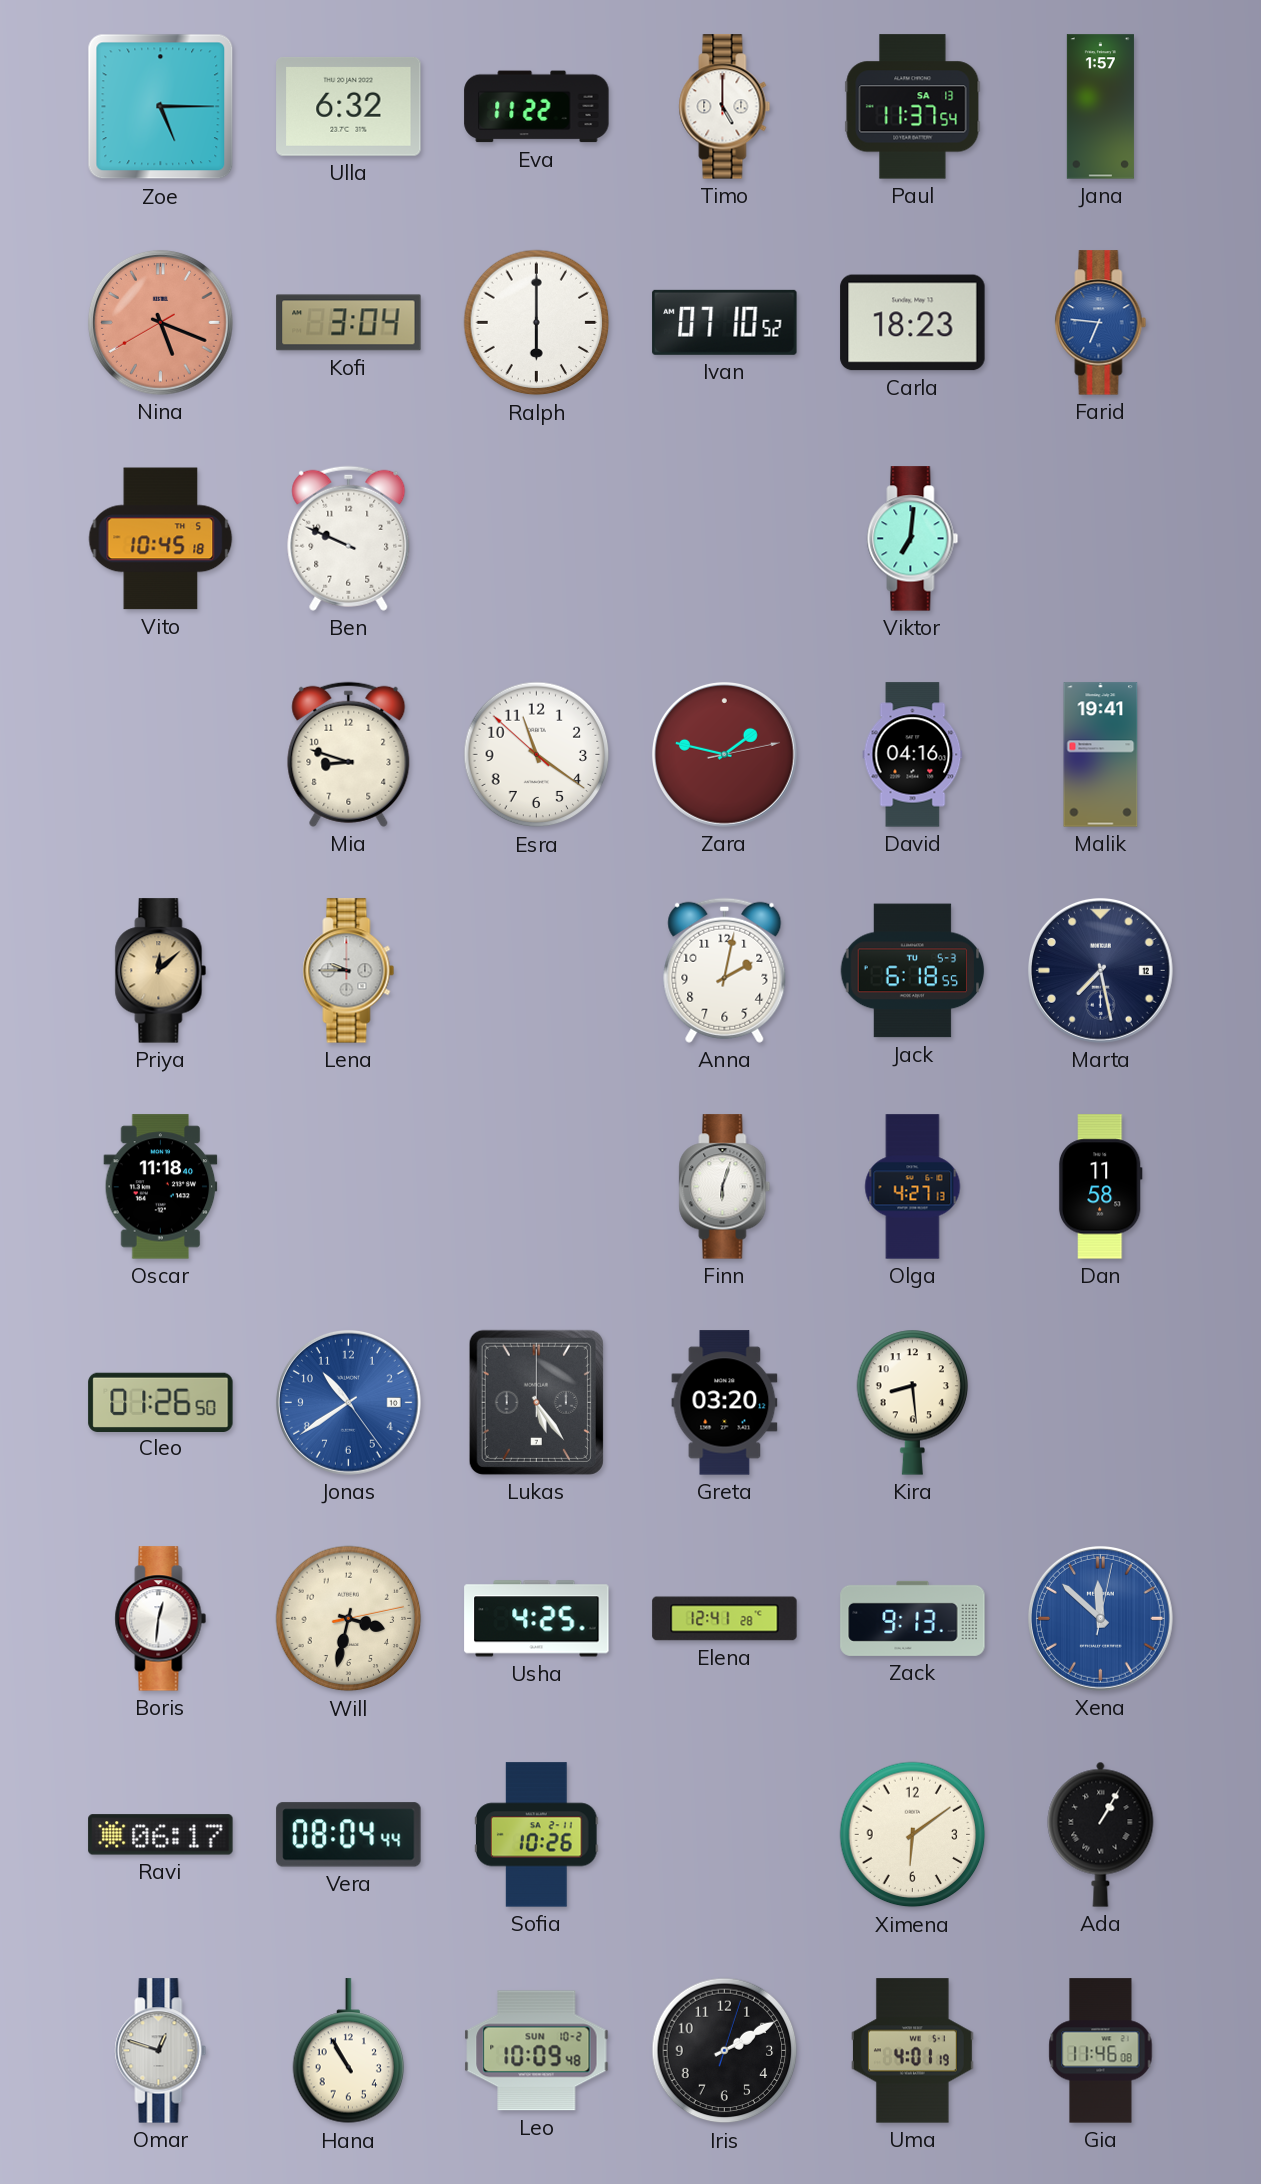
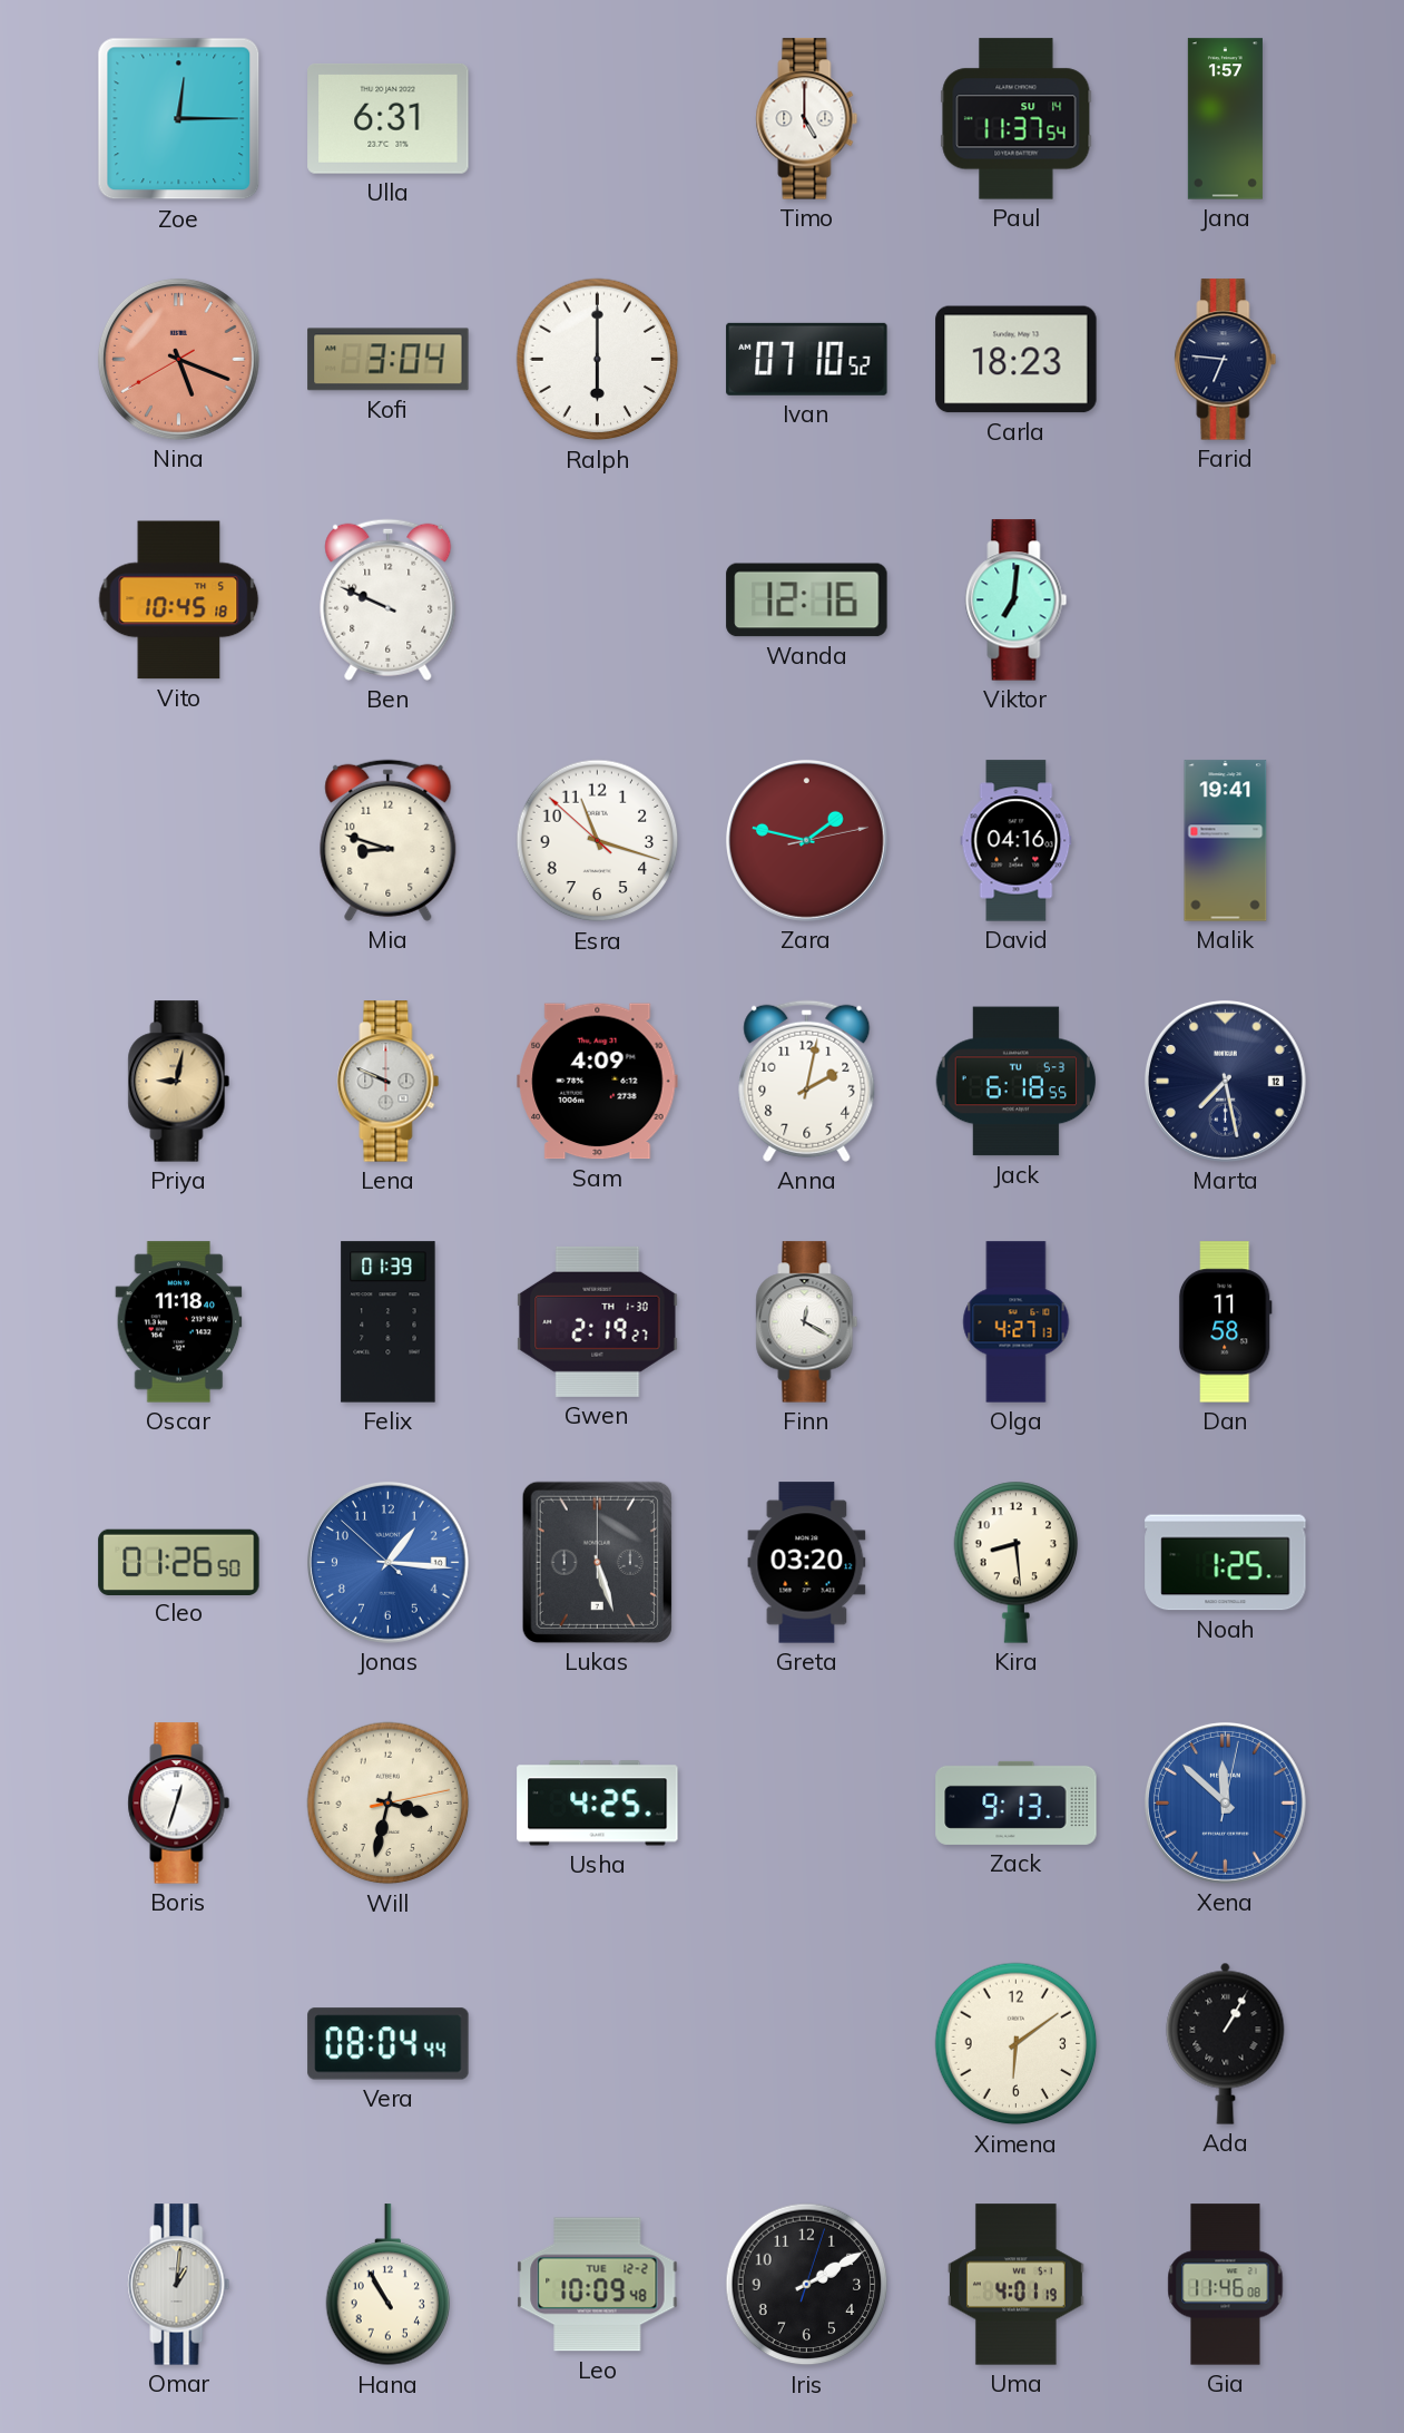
Zoe: 5:15 -> 12:15 (179, 119)
Ulla: 6:32 -> 6:31 (389, 118)
Eva: 11:22 -> none (537, 107)
Paul date: SA 13 -> SU 14 (1017, 119)
Farid dial: blue -> navy (1226, 360)
Wanda: none -> 12:16 (807, 600)
Esra: 11:20 -> 11:17 (598, 841)
Priya: 12:08 -> 9:02 (179, 1082)
Lena: 9:45 -> 9:49 (389, 1082)
Sam: none -> 4:09 (598, 1082)
Felix: none -> 01:39 (389, 1322)
Gwen: none -> 2:19 (598, 1321)
Finn: 6:03 -> 12:20 (807, 1322)
Jonas: 10:39 -> 1:15 (387, 1562)
Lukas: 5:24 -> 5:27 (597, 1562)
Noah: none -> 1:25 (1226, 1563)
Boris: 12:31 -> 12:33 (179, 1804)
Elena: 12:41 -> none (725, 1619)
Ravi: 06:17 -> none (161, 1835)
Sofia: 10:26 -> none (536, 1835)
Omar: 12:48 -> 1:01 (179, 2285)
Leo date: SUN 10-2 -> TUE 12-2 (598, 2285)
